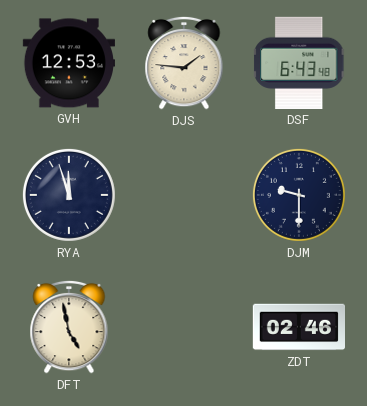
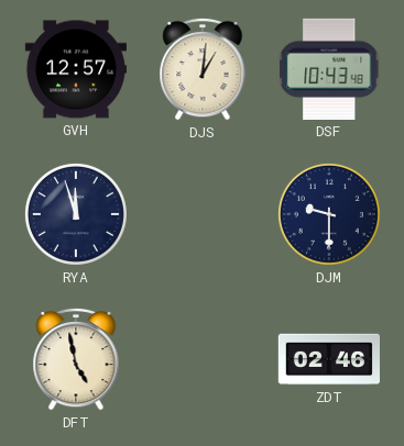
GVH: 12:53 -> 12:57 (75, 69)
DJS: 1:46 -> 1:01 (203, 69)
DSF: 6:43 -> 10:43 (330, 69)
